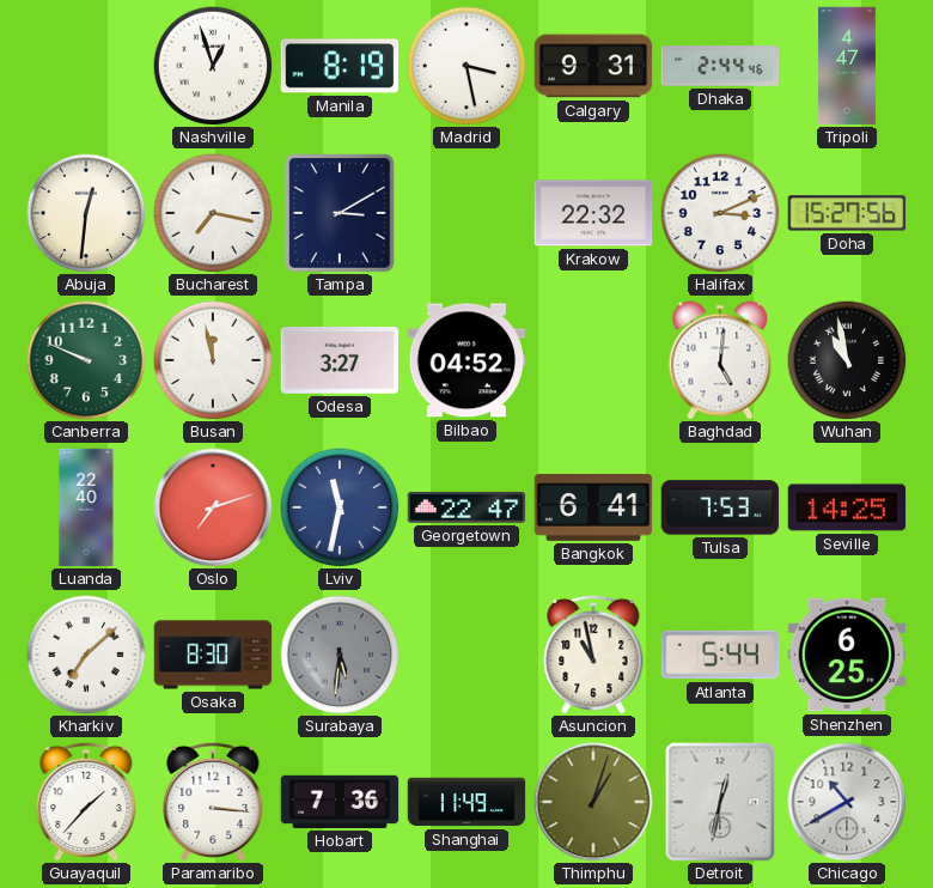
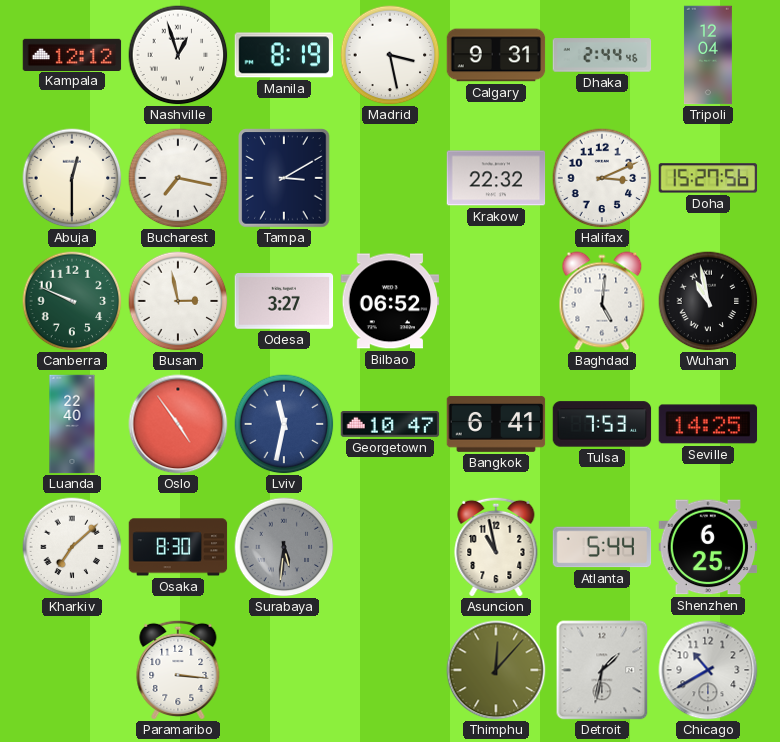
Kampala: none -> 12:12 (72, 54)
Tripoli: 4:47 -> 12:04 (708, 55)
Abuja: 12:31 -> 12:30 (72, 178)
Busan: 11:58 -> 2:58 (178, 301)
Bilbao: 04:52 -> 06:52 (390, 301)
Oslo: 7:12 -> 4:54 (178, 424)
Georgetown: 22:47 -> 10:47 (390, 424)
Guayaquil: 1:37 -> none (86, 802)
Hobart: 7:36 -> none (340, 802)
Shanghai: 11:49 -> none (466, 802)
Thimphu: 1:03 -> 12:07 (496, 670)
Detroit: 12:32 -> 1:32 (602, 670)
